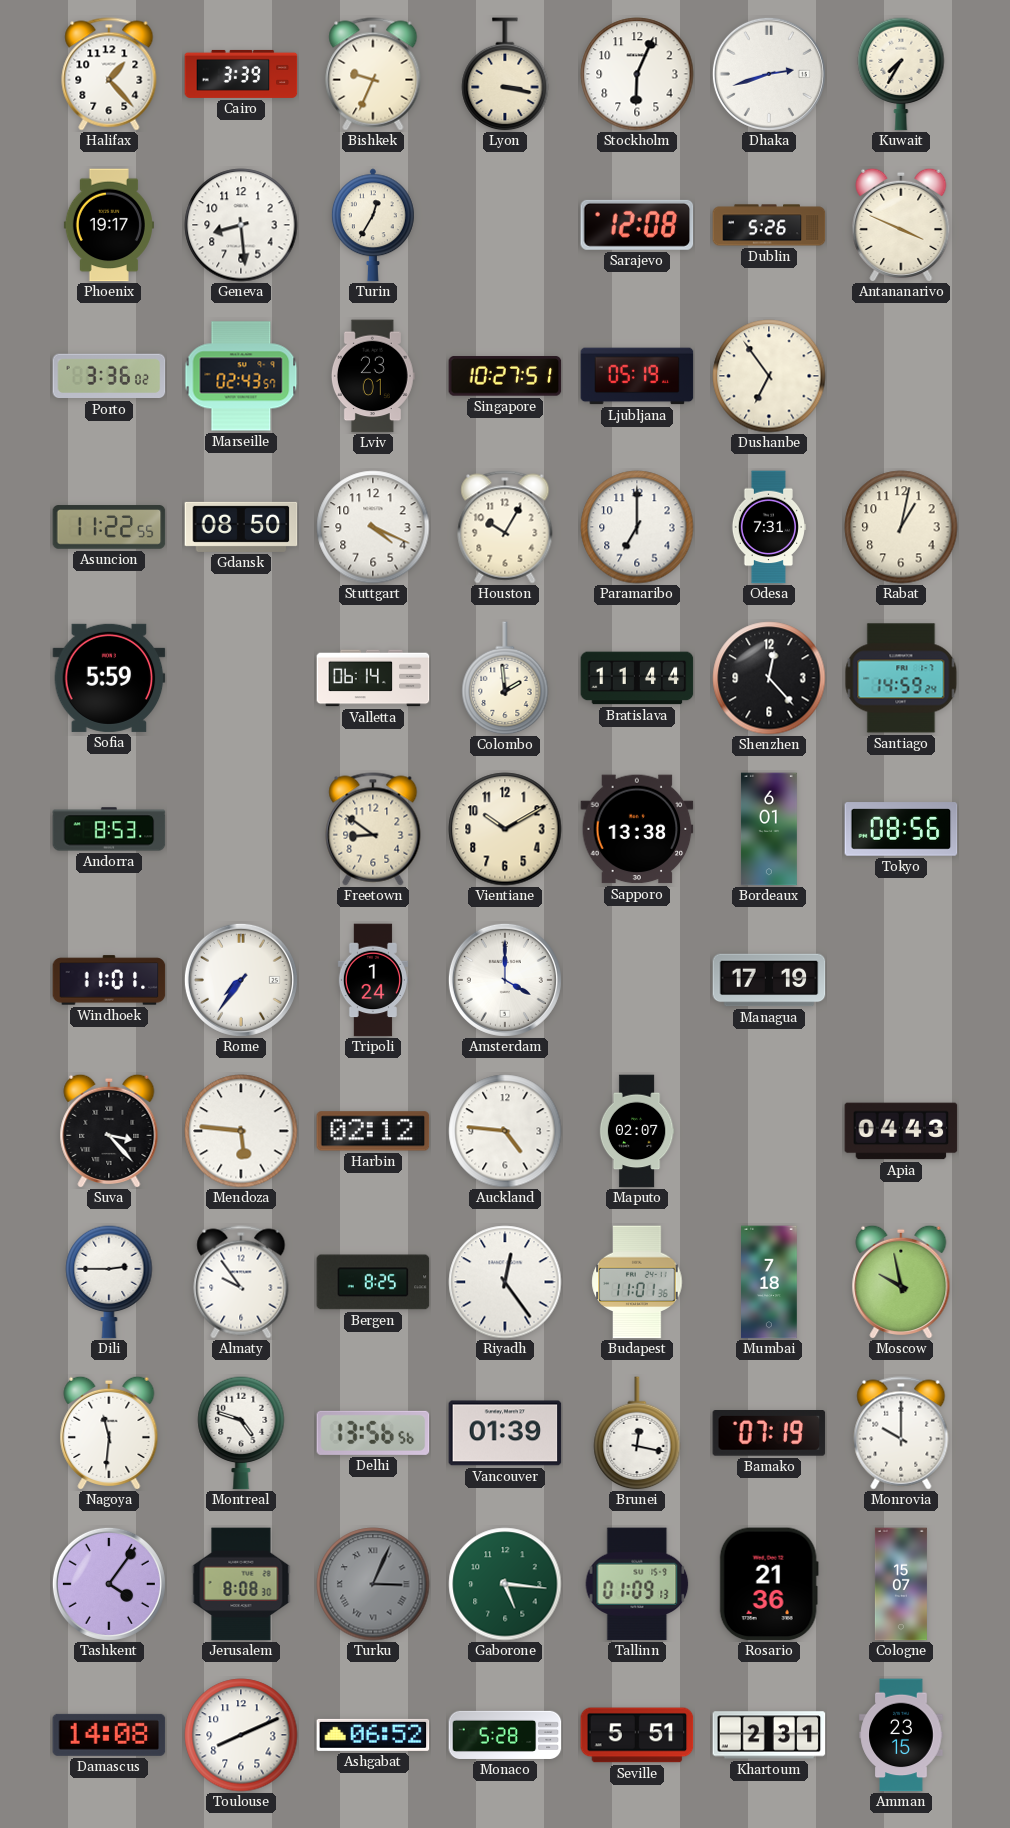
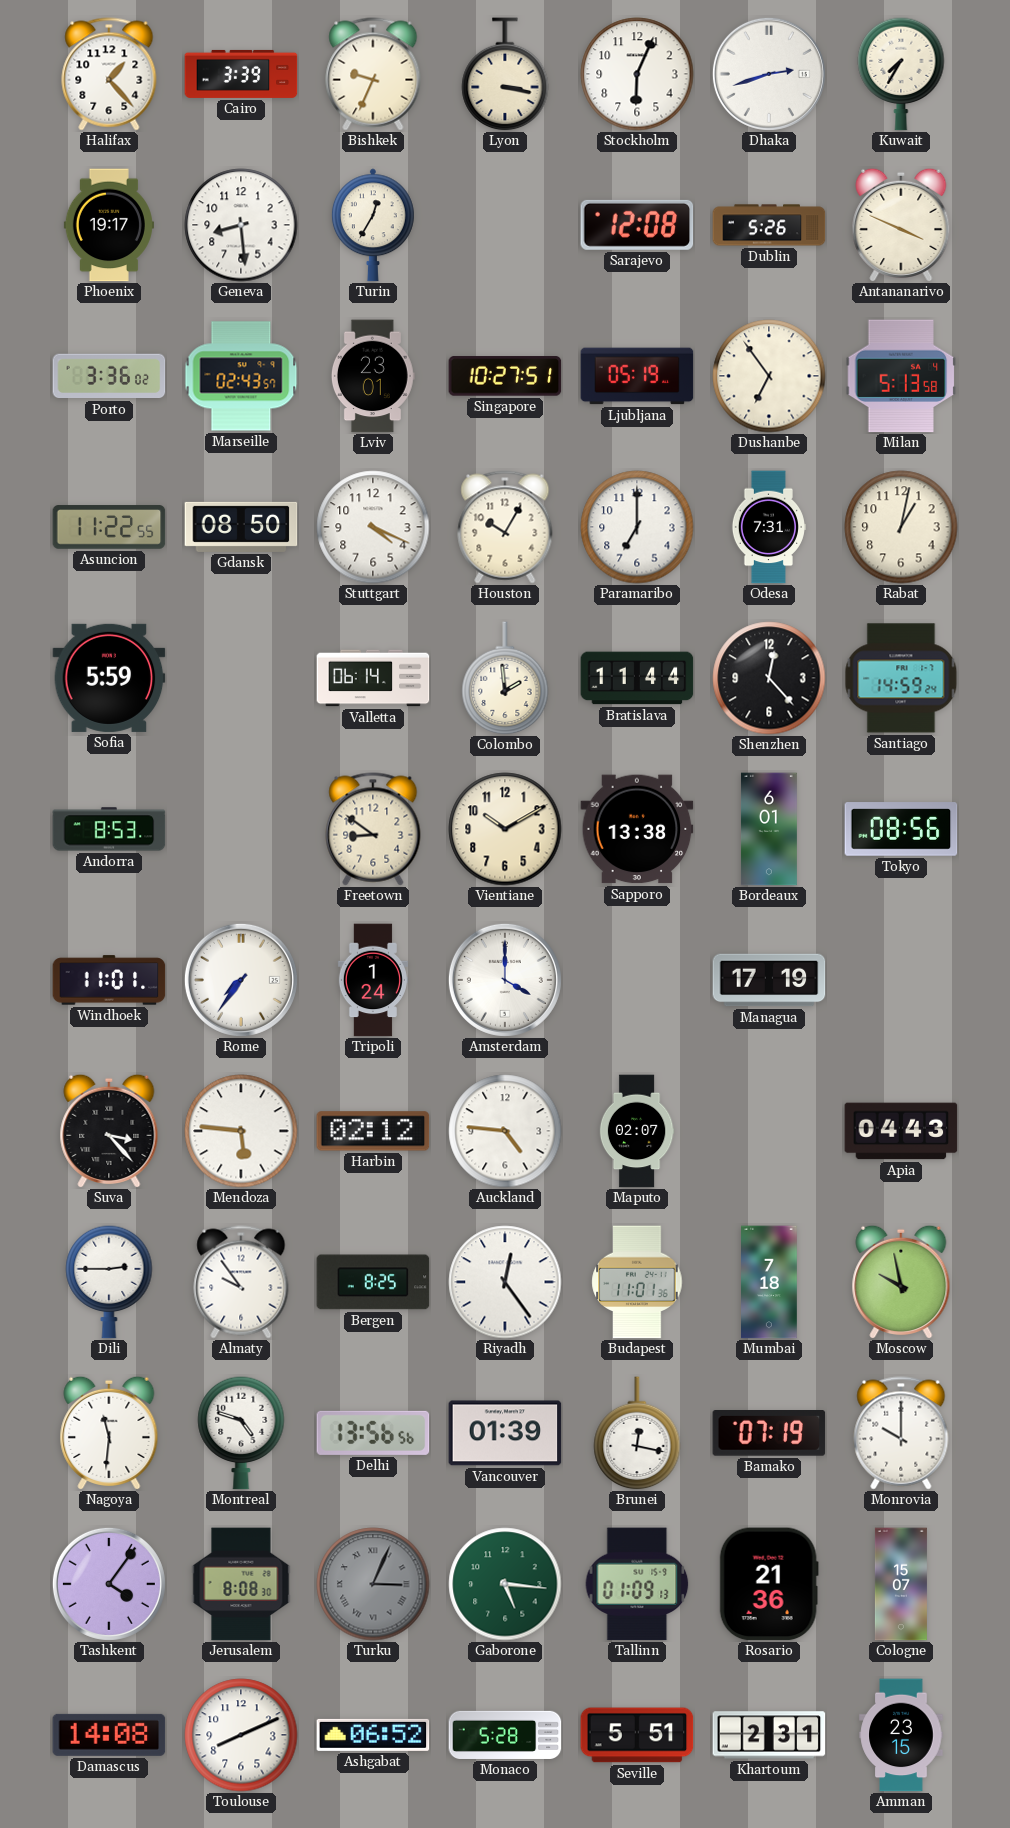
Milan: none -> 5:13 (901, 376)
